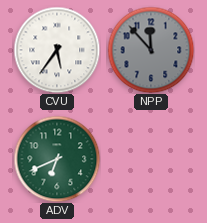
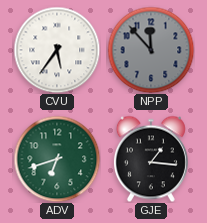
ADV: 6:41 -> 6:42 (57, 159)
GJE: none -> 1:16 (151, 159)
